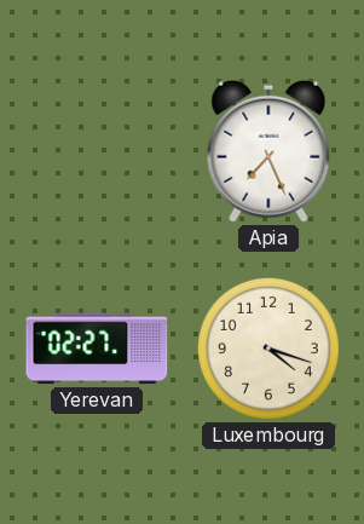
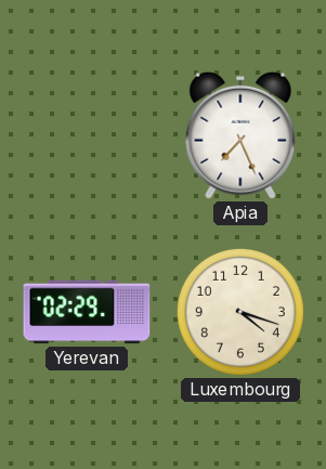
Yerevan: 02:27 -> 02:29 (87, 312)
